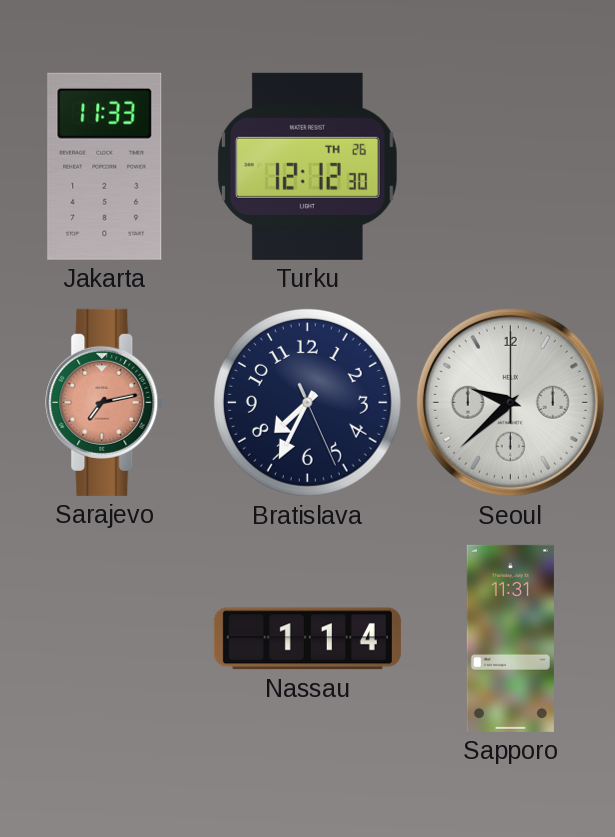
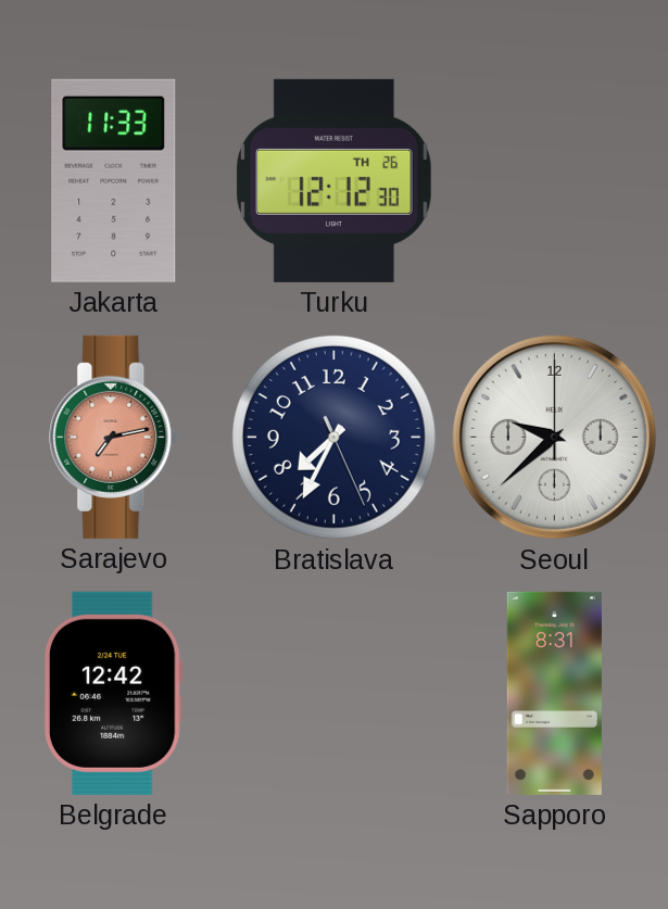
Belgrade: none -> 12:42 (113, 693)
Nassau: 1:14 -> none (307, 639)
Sapporo: 11:31 -> 8:31 (554, 693)
